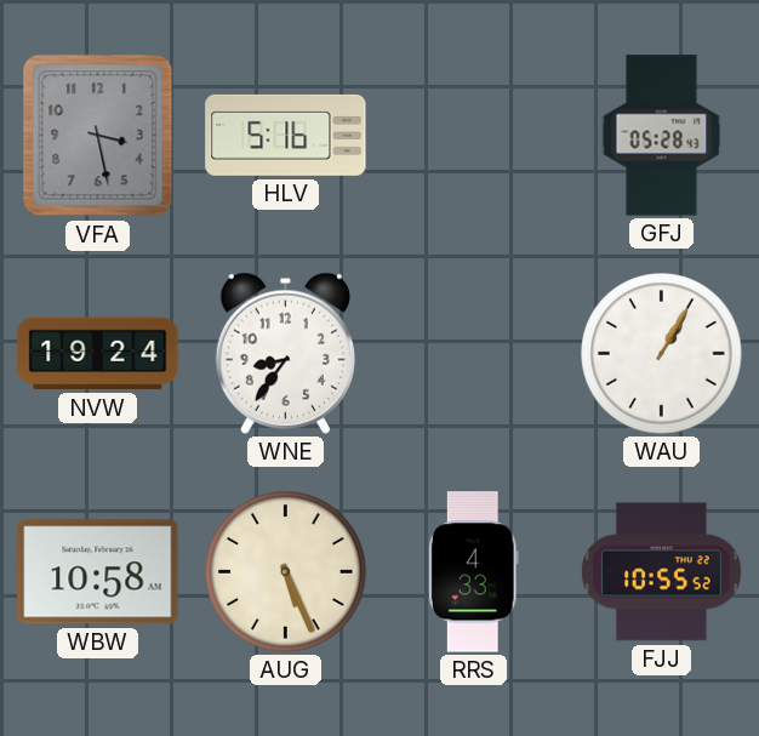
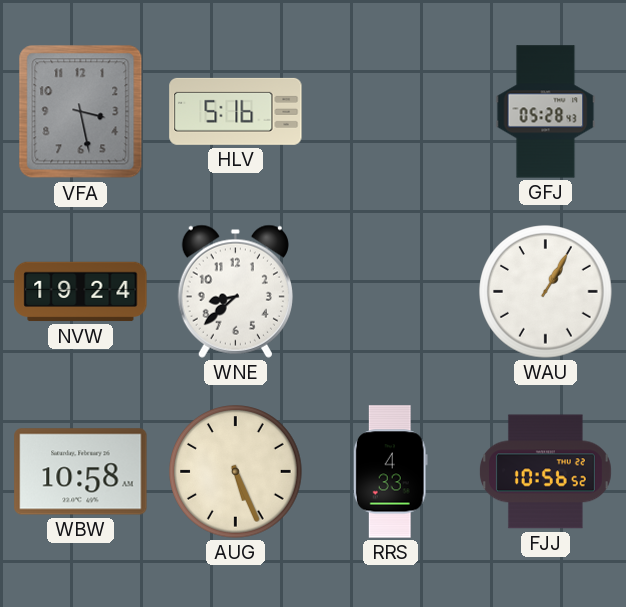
WNE: 8:36 -> 8:38 (235, 291)
FJJ: 10:55 -> 10:56 (545, 472)
